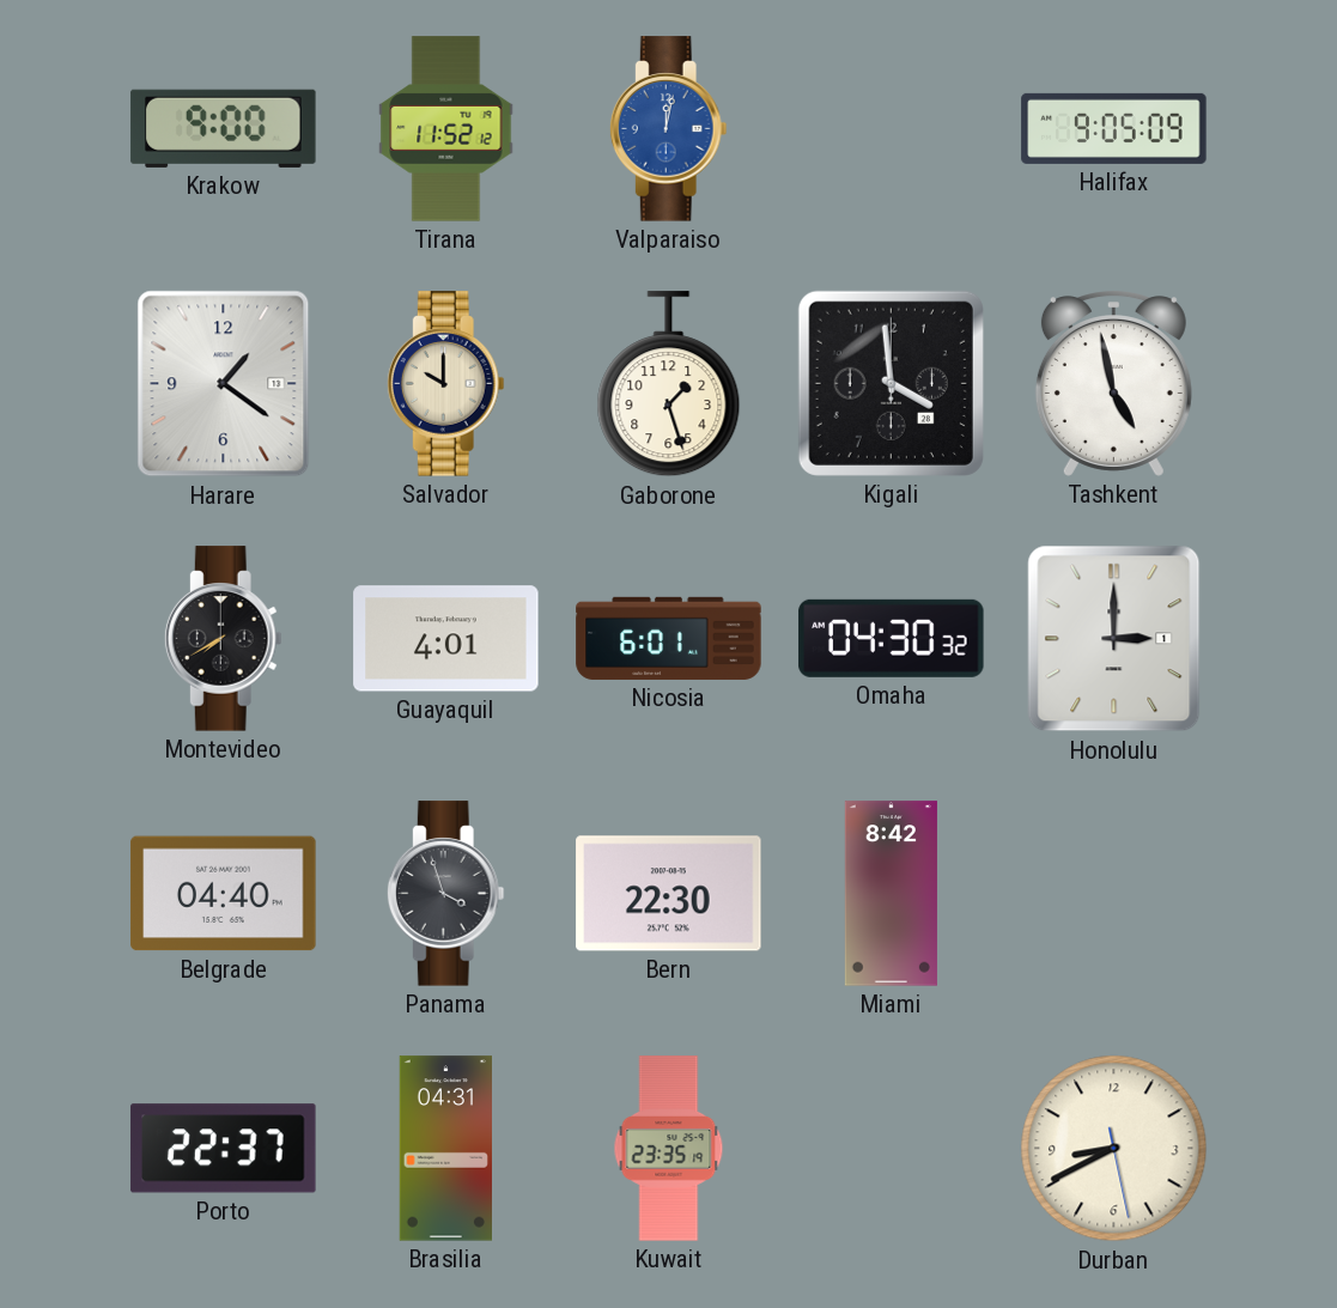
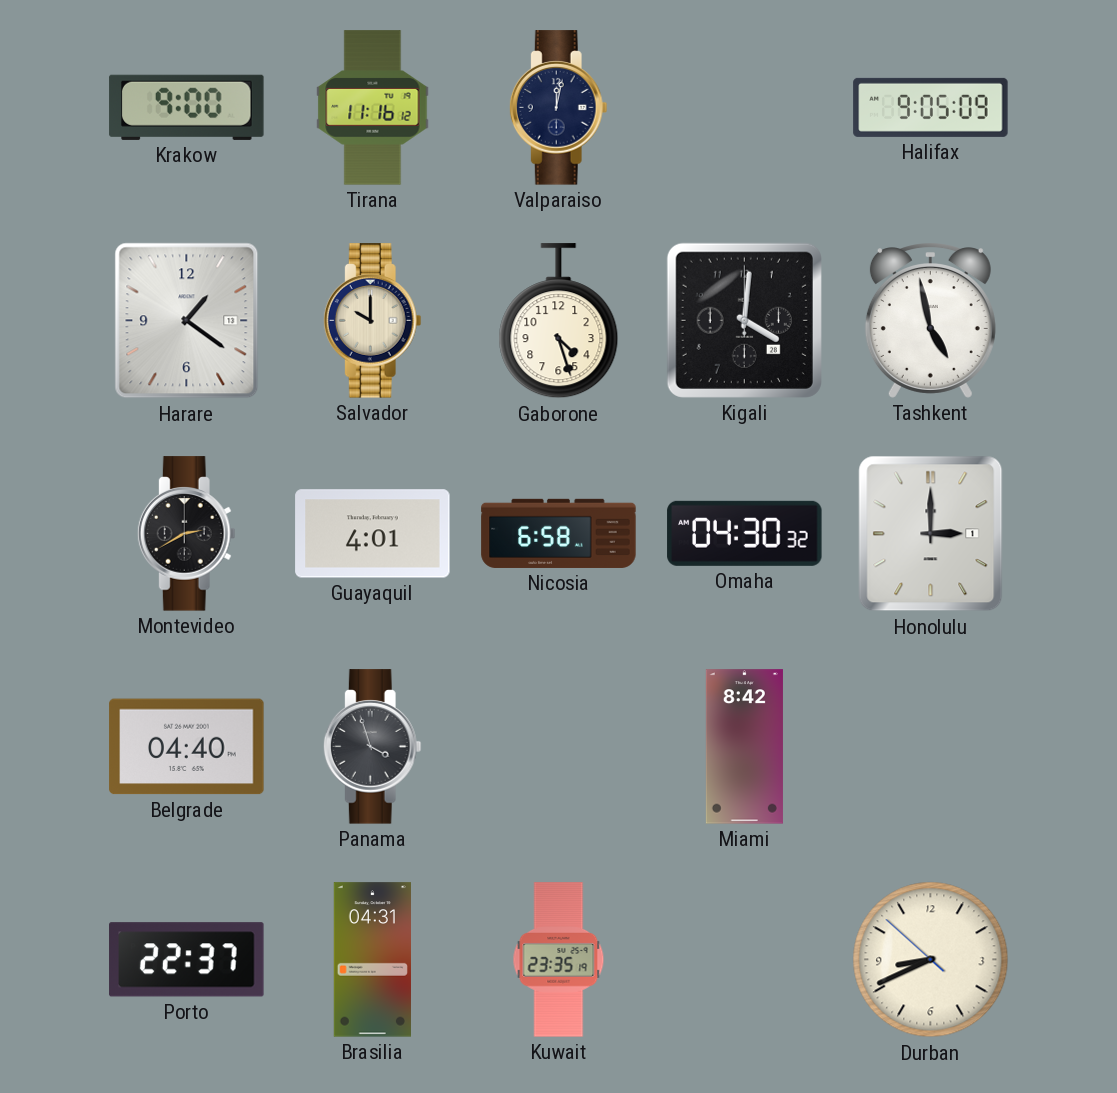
Tirana: 11:52 -> 11:16 (373, 108)
Valparaiso dial: blue -> navy (558, 108)
Gaborone: 1:27 -> 4:27 (559, 321)
Kigali: 3:59 -> 4:01 (744, 320)
Montevideo: 7:40 -> 2:40 (186, 534)
Nicosia: 6:01 -> 6:58 (559, 533)
Bern: 22:30 -> none (669, 894)
Durban: 8:40:28 -> 8:40:52 (931, 960)
